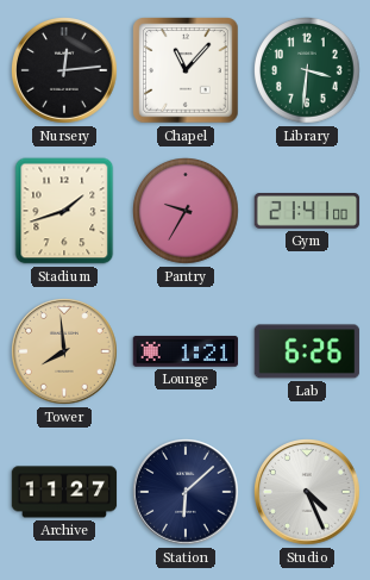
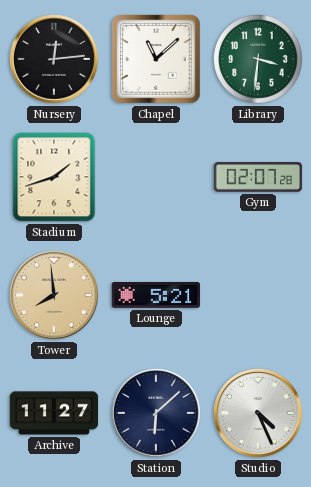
Chapel: 11:07 -> 11:08 (156, 59)
Pantry: 9:35 -> none (187, 212)
Gym: 21:41 -> 02:07 (258, 177)
Lounge: 1:21 -> 5:21 (156, 295)
Lab: 6:26 -> none (307, 351)
